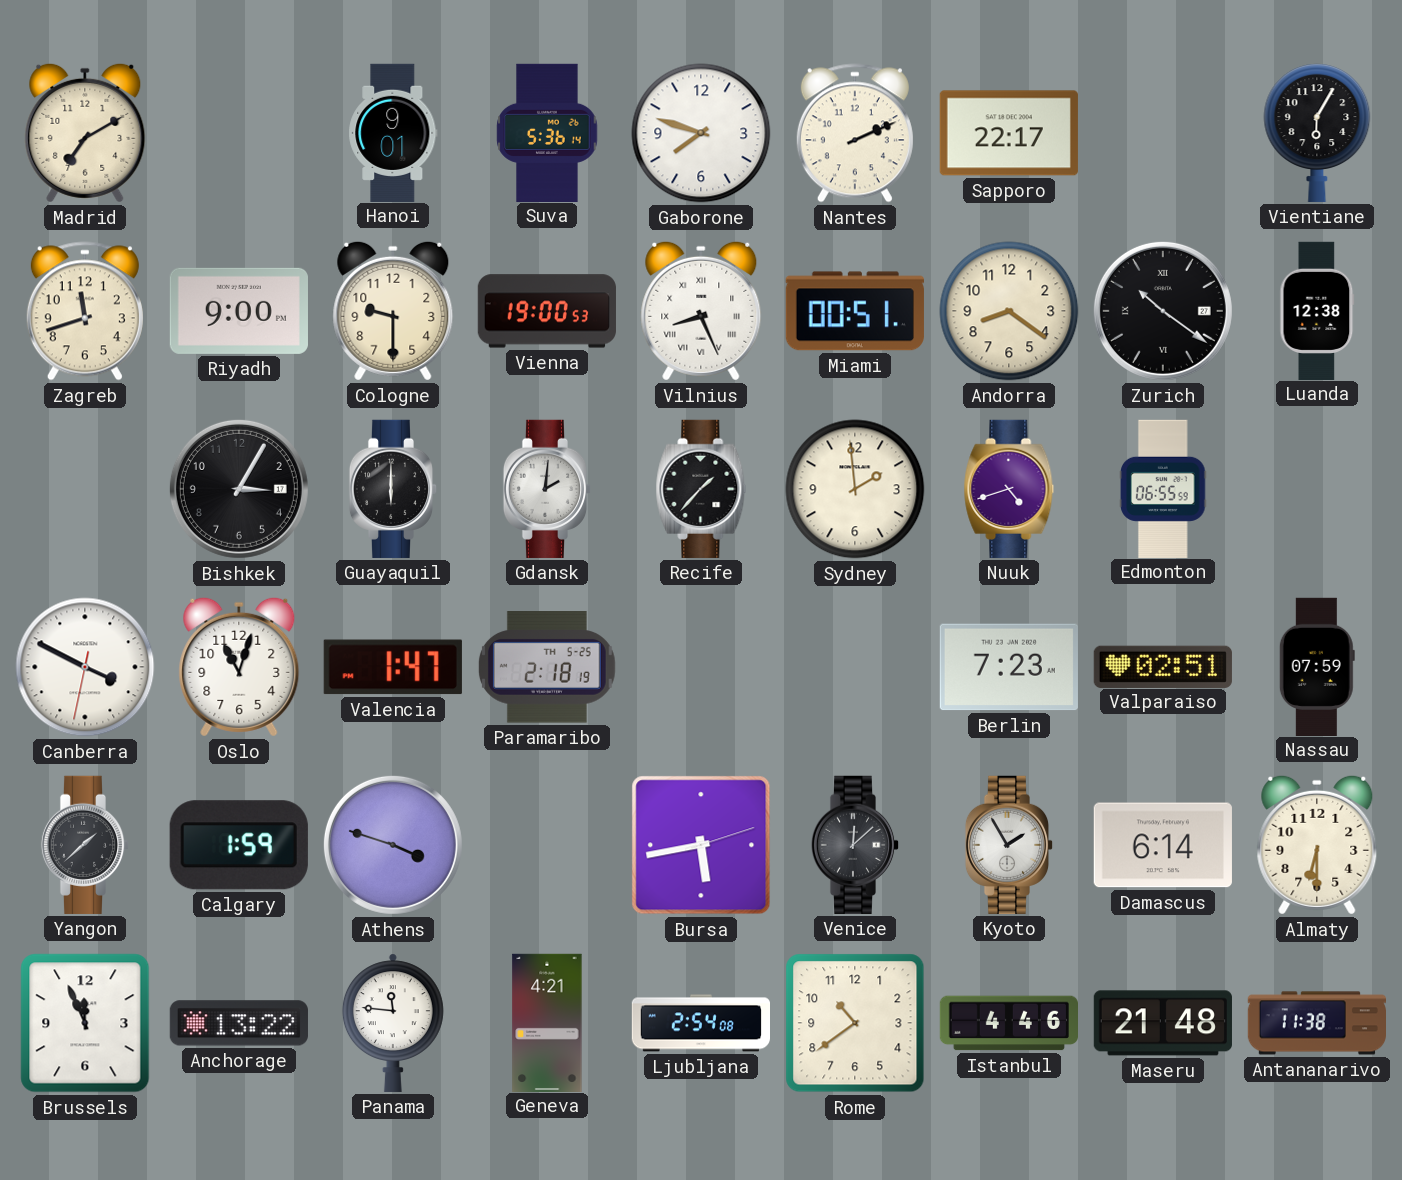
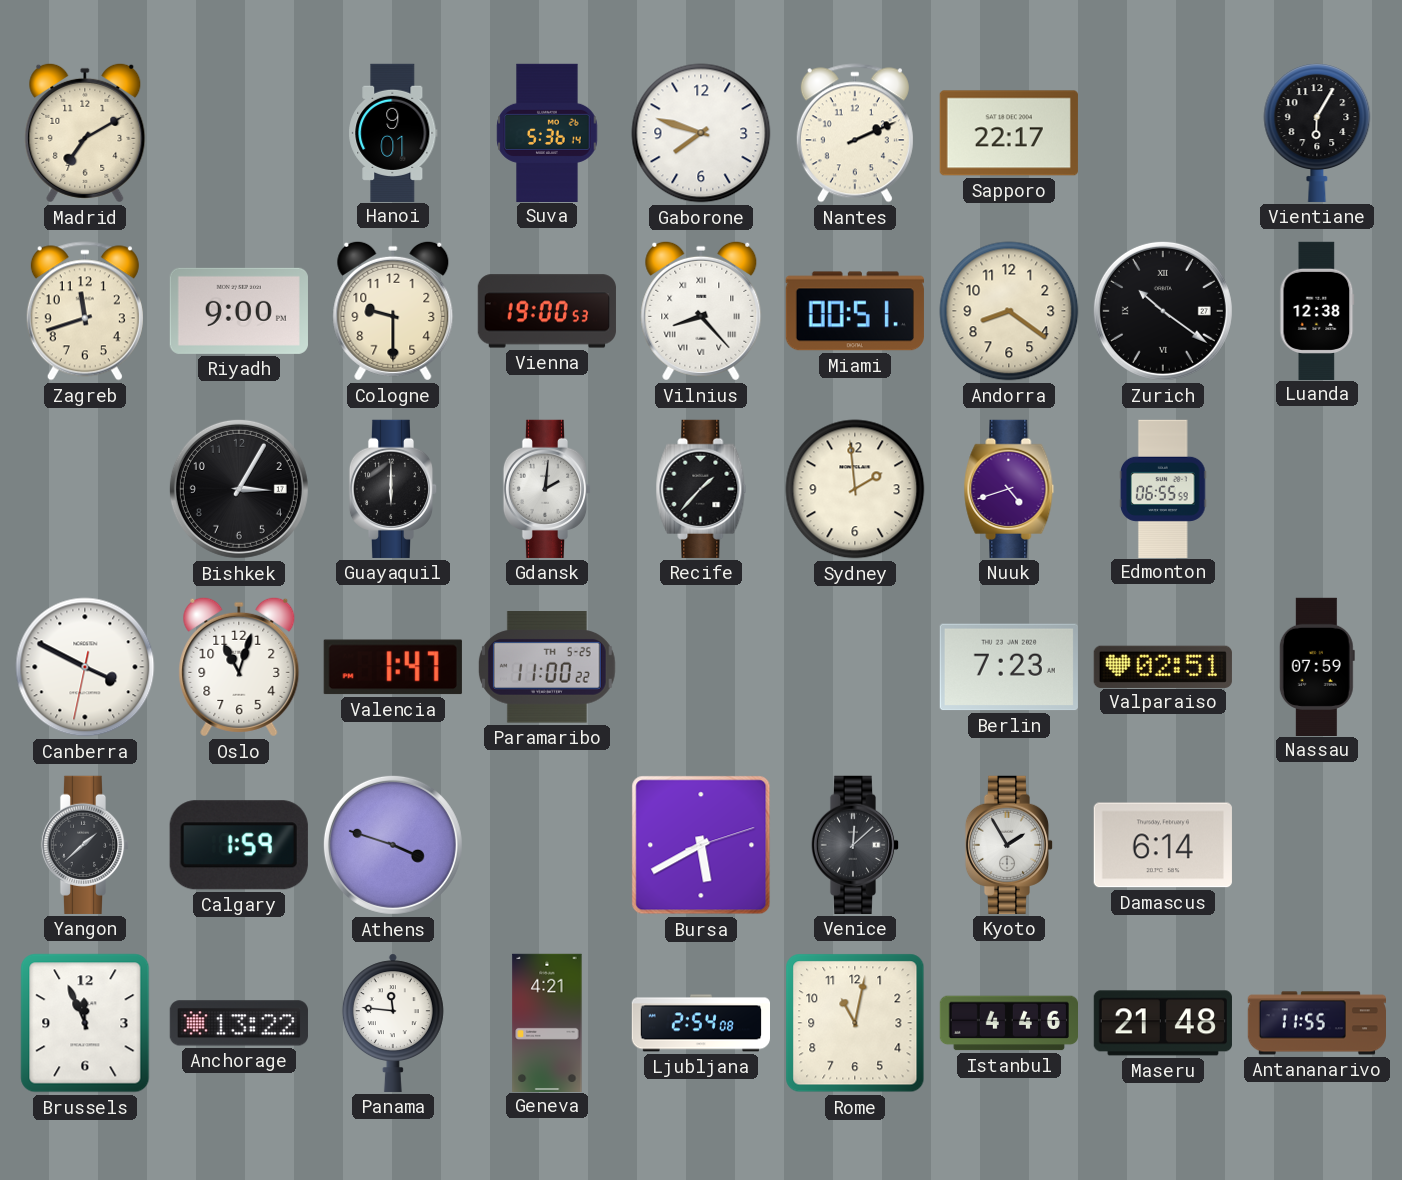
Vilnius: 8:26 -> 8:23 (701, 311)
Paramaribo: 2:18 -> 11:00 (547, 667)
Bursa: 5:43 -> 5:40 (701, 845)
Almaty: 6:30 -> none (1317, 845)
Rome: 10:39 -> 11:02 (855, 1023)
Antananarivo: 11:38 -> 11:55 (1316, 1023)
